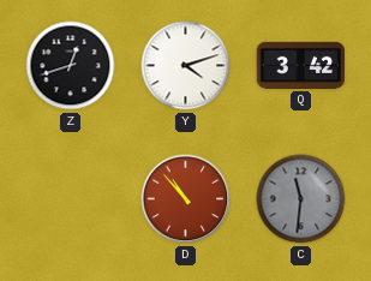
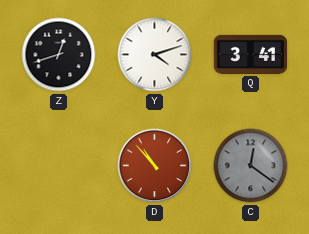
Q: 3:42 -> 3:41 (251, 54)
C: 11:31 -> 12:21 (251, 166)
